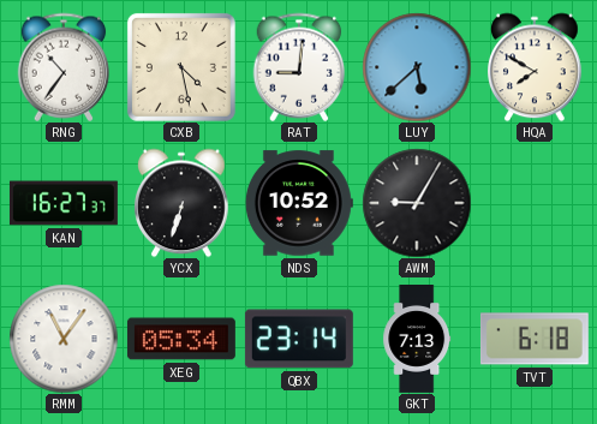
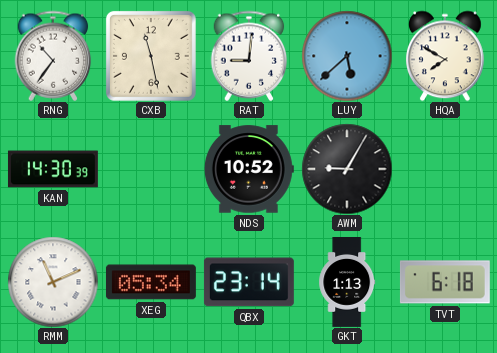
CXB: 4:28 -> 11:28 (151, 56)
KAN: 16:27 -> 14:30 (53, 169)
YCX: 6:33 -> none (183, 203)
RMM: 11:06 -> 11:11 (53, 282)
GKT: 7:13 -> 1:13 (347, 283)
